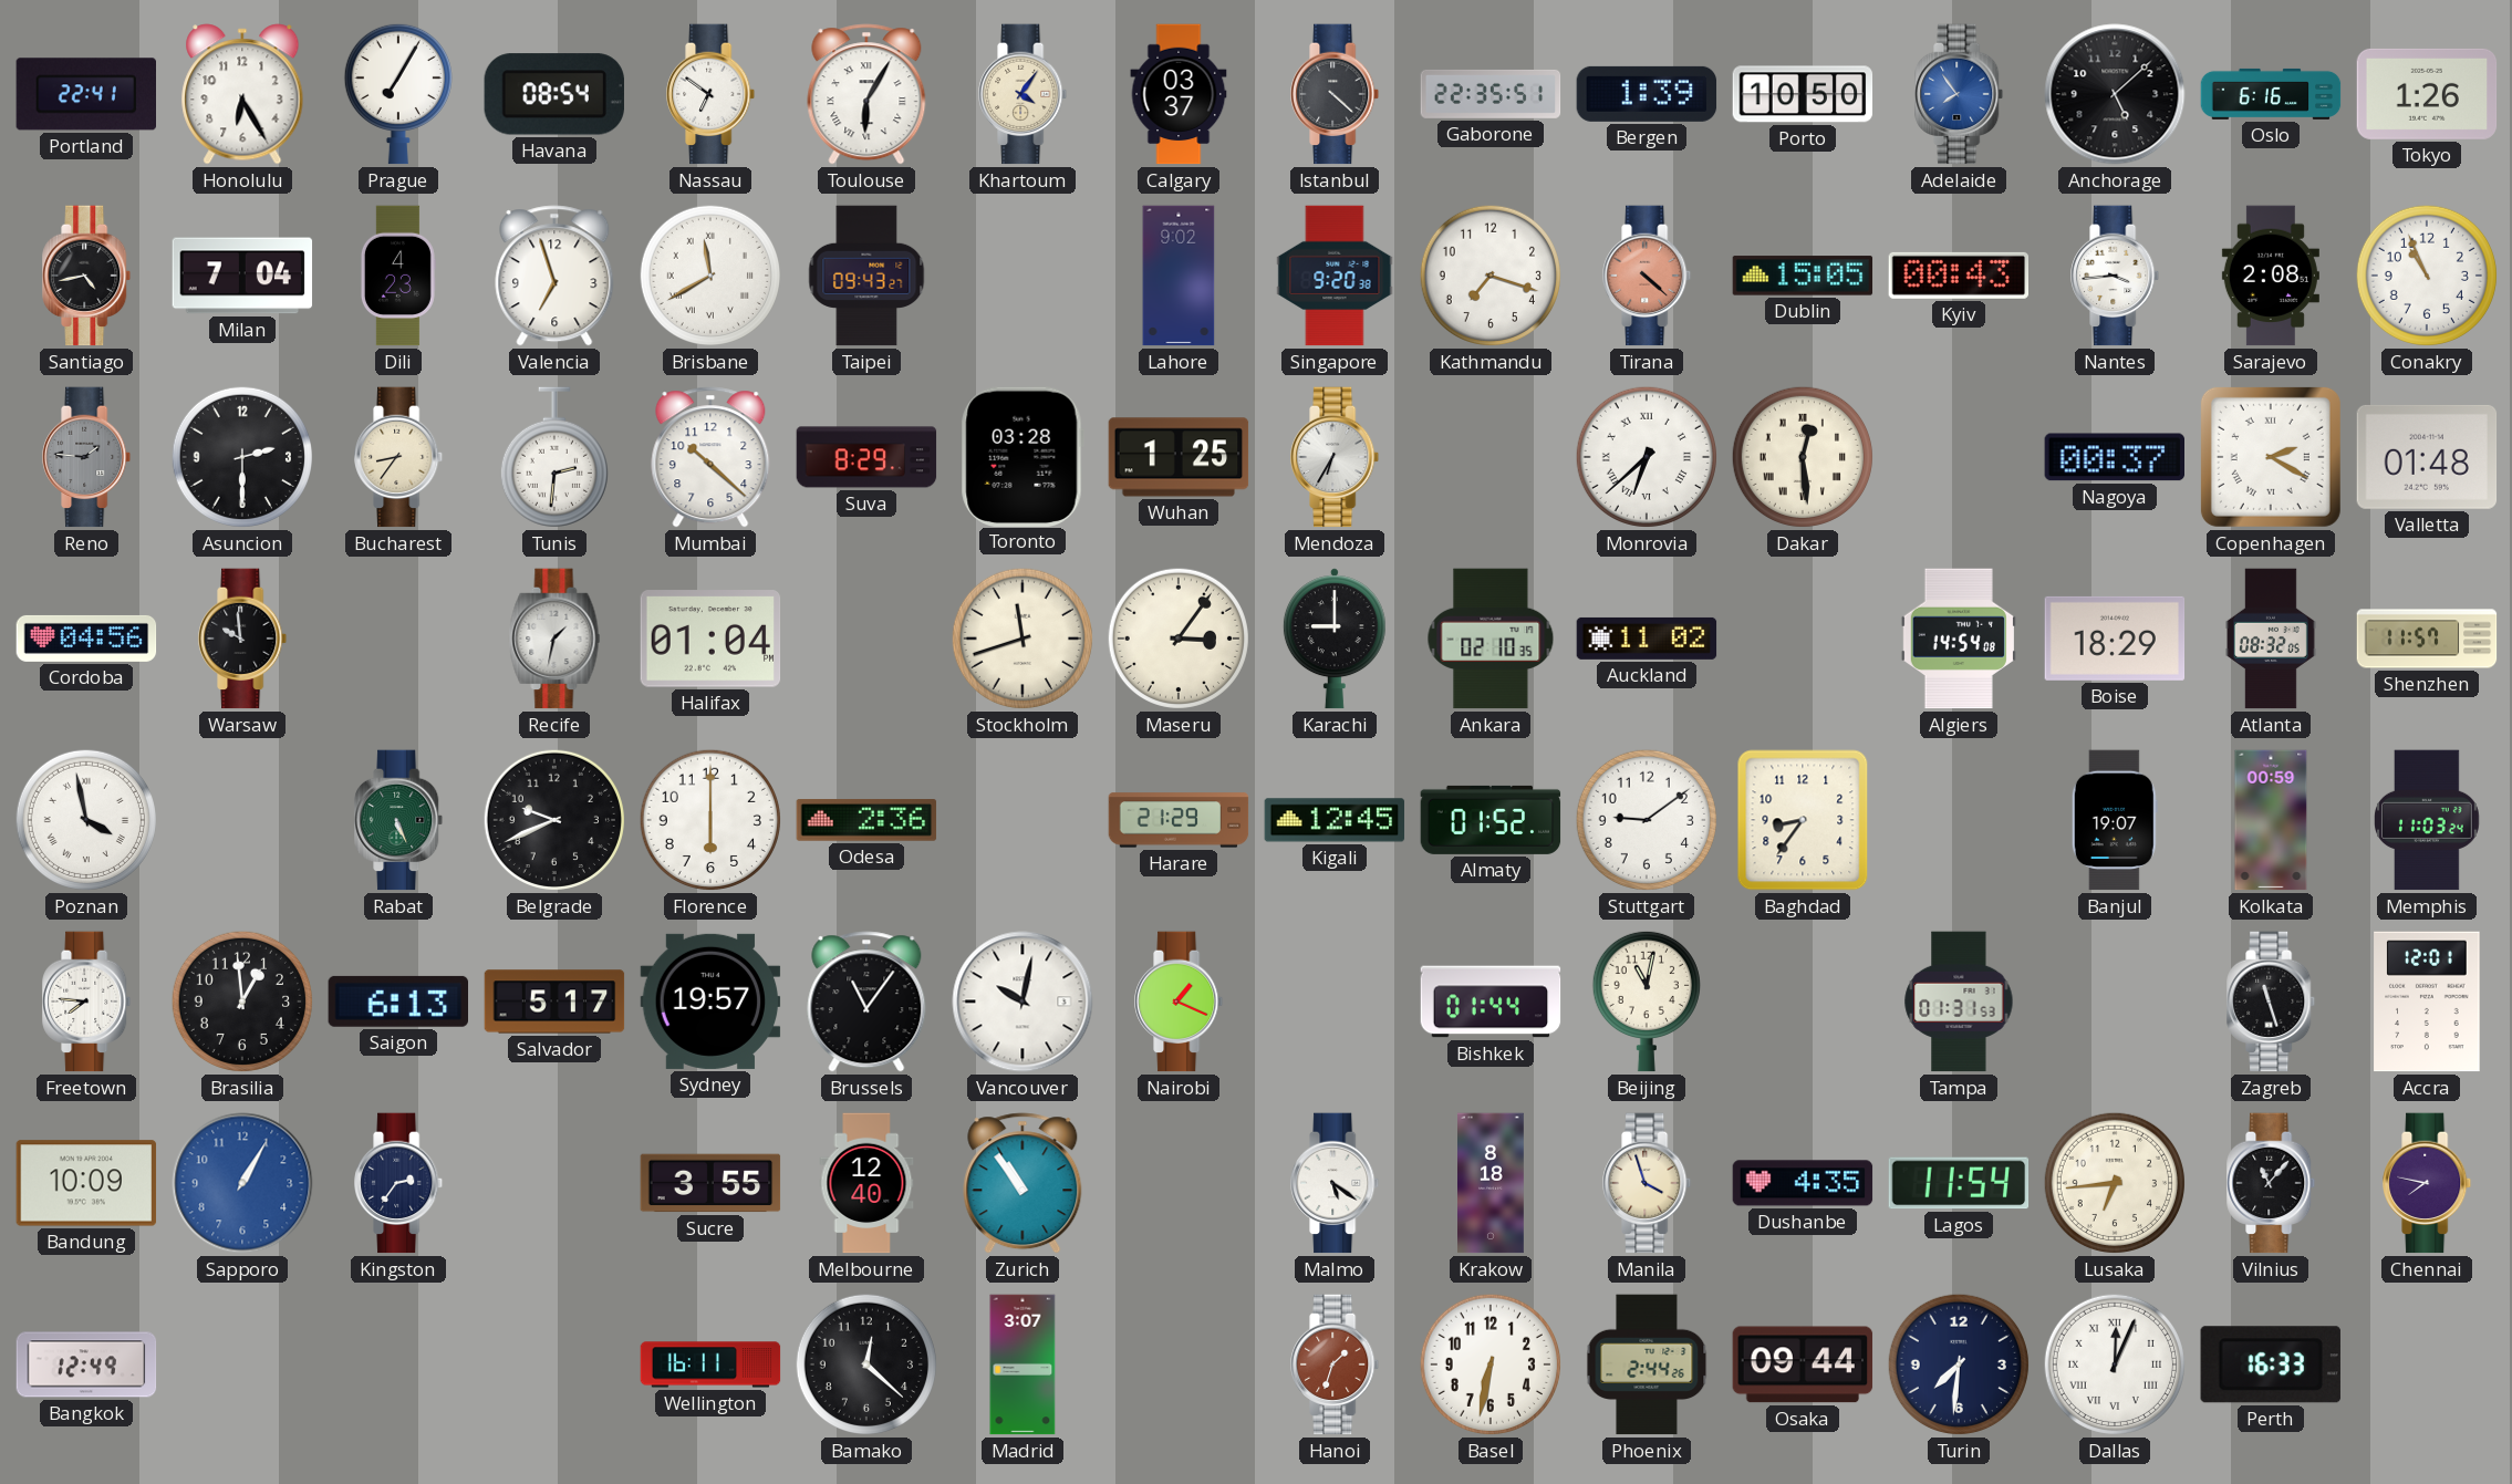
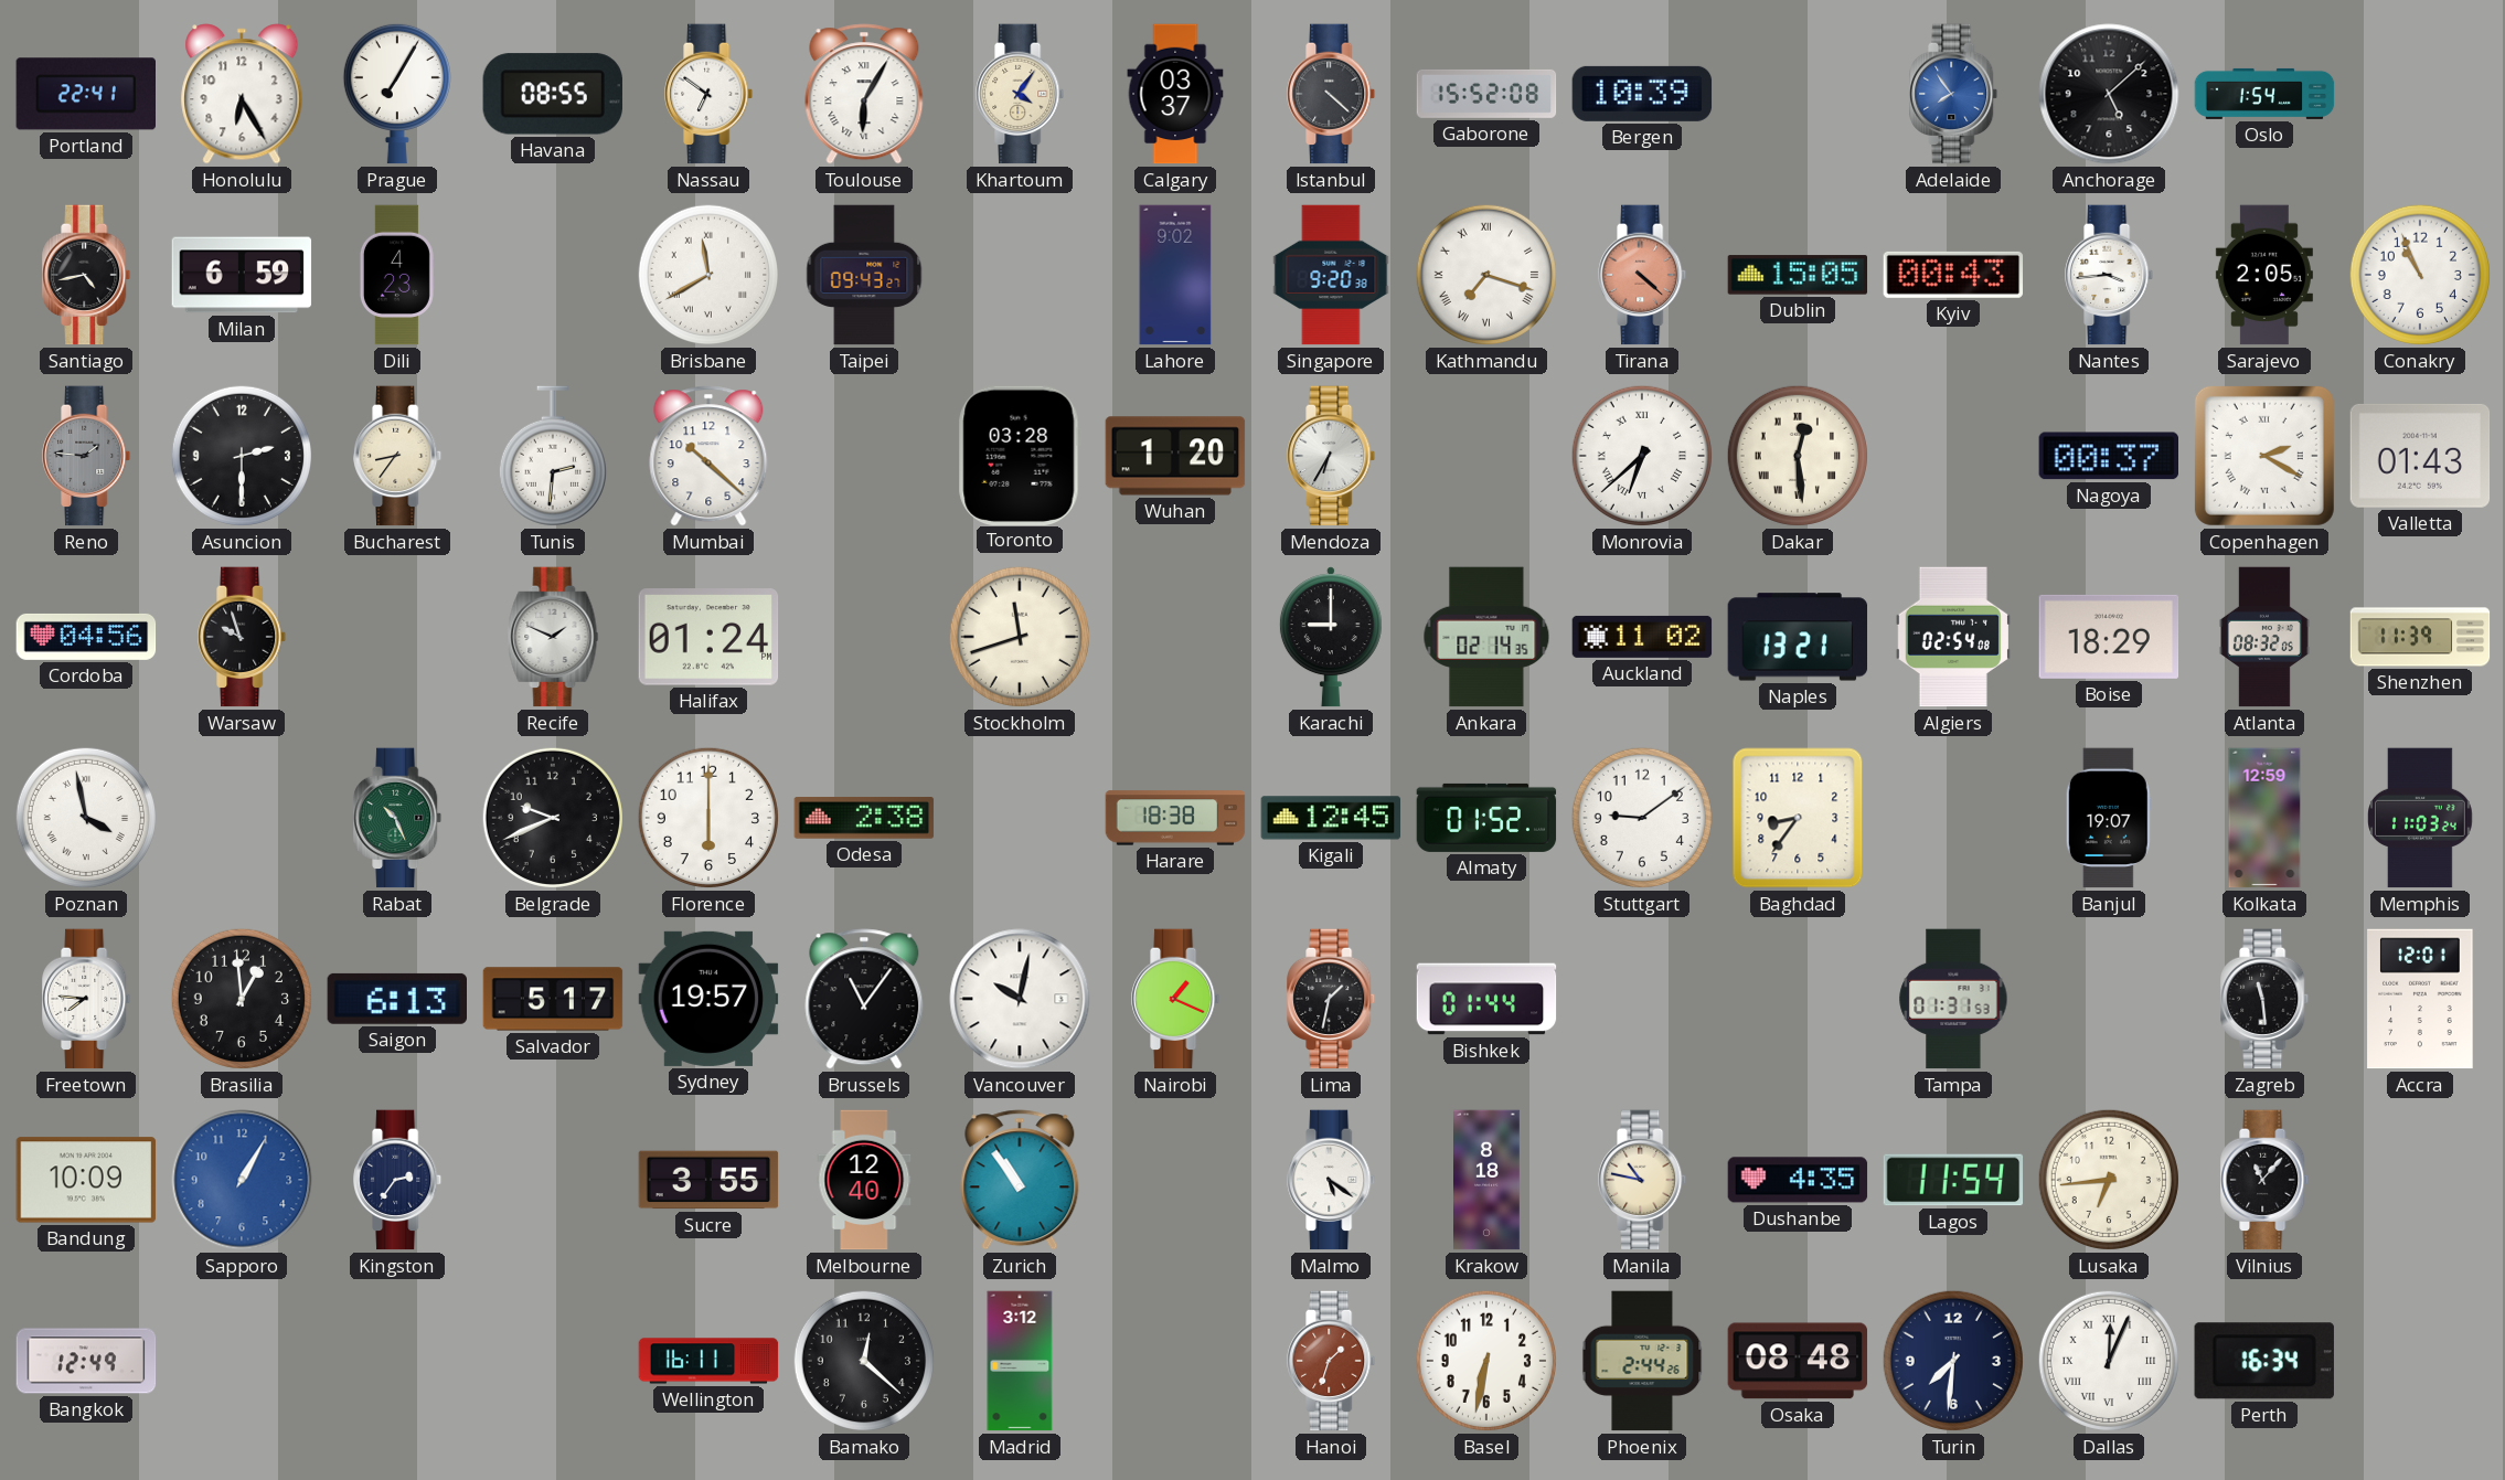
Havana: 08:54 -> 08:55 (553, 94)
Gaborone: 22:35 -> 15:52 (1486, 94)
Bergen: 1:39 -> 10:39 (1642, 94)
Porto: 10:50 -> none (1803, 94)
Oslo: 6:16 -> 1:54 (2264, 94)
Tokyo: 1:26 -> none (2427, 94)
Milan: 7:04 -> 6:59 (242, 275)
Valencia: 6:57 -> none (554, 276)
Kathmandu numerals: Arabic -> Roman (1486, 275)
Sarajevo: 2:08 -> 2:05 (2264, 275)
Suva: 8:29 -> none (866, 457)
Wuhan: 1:25 -> 1:20 (1175, 456)
Valletta: 01:48 -> 01:43 (2420, 456)
Warsaw: 9:59 -> 9:57 (243, 637)
Recife: 1:32 -> 1:49 (553, 637)
Halifax: 01:04 -> 01:24 (708, 637)
Maseru: 3:06 -> none (1179, 639)
Ankara: 02:10 -> 02:14 (1486, 637)
Naples: none -> 13:21 (1798, 637)
Algiers: 14:54 -> 02:54 (1953, 637)
Shenzhen: 11:57 -> 11:39 (2420, 637)
Rabat: 5:26 -> 10:26 (398, 818)
Odesa: 2:36 -> 2:38 (864, 819)
Harare: 21:29 -> 18:38 (1175, 818)
Kolkata: 00:59 -> 12:59 (2264, 818)
Lima: none -> 1:32 (1332, 999)
Beijing: 11:02 -> none (1647, 1002)
Zagreb: 11:27 -> 11:29 (2266, 999)
Manila: 3:57 -> 10:47 (1643, 1180)
Chennai: 7:47 -> none (2428, 1183)
Madrid: 3:07 -> 3:12 (1020, 1361)
Osaka: 09:44 -> 08:48 (1798, 1361)
Perth: 16:33 -> 16:34 (2264, 1361)
